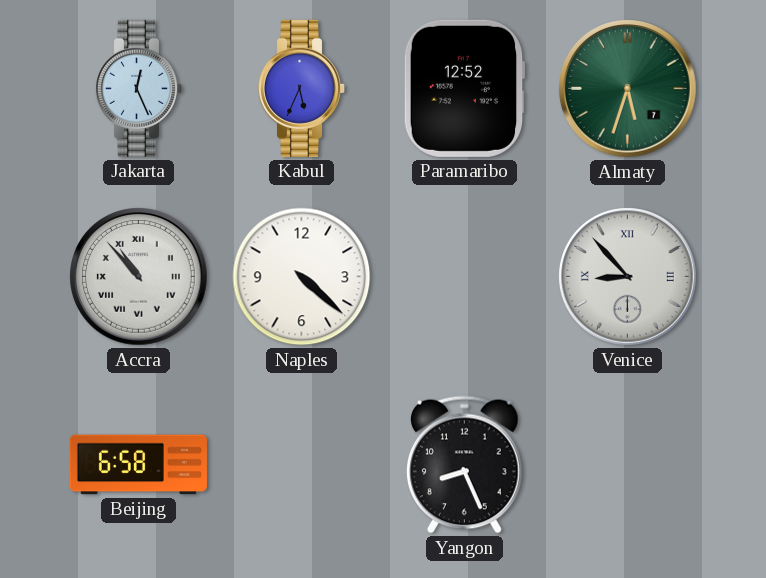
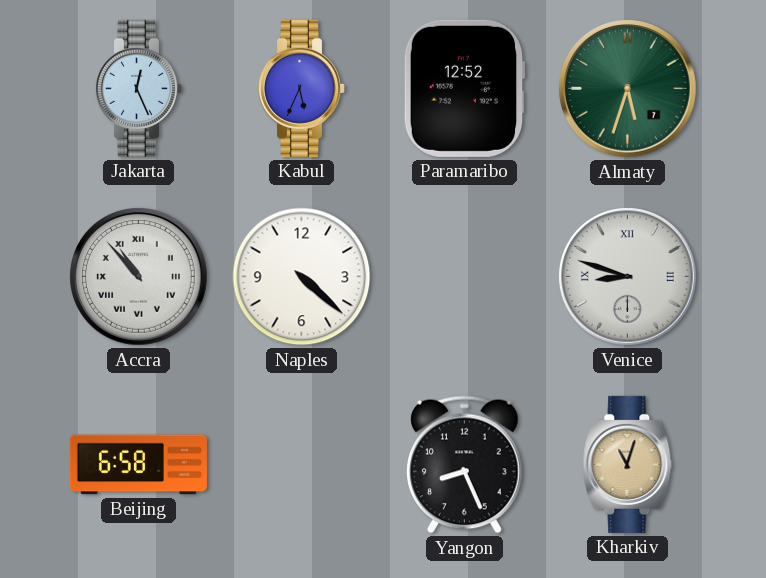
Venice: 8:53 -> 8:48 (628, 277)
Kharkiv: none -> 11:03 (628, 464)
